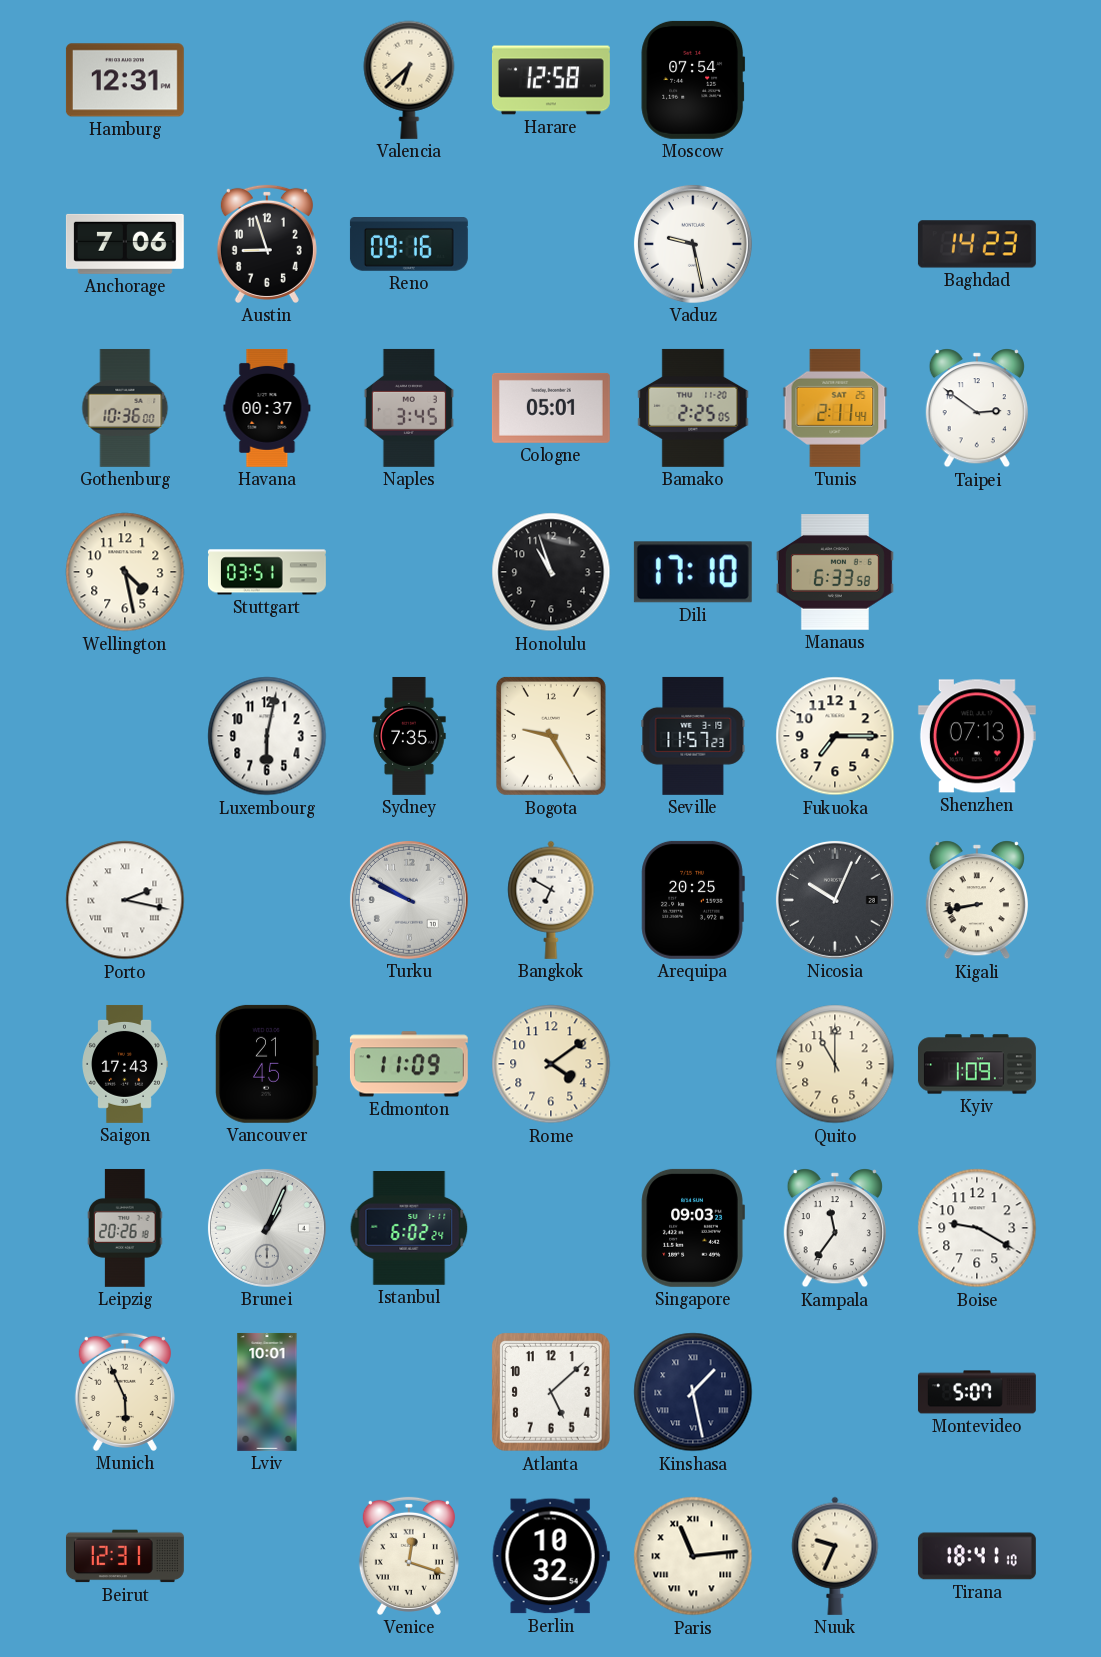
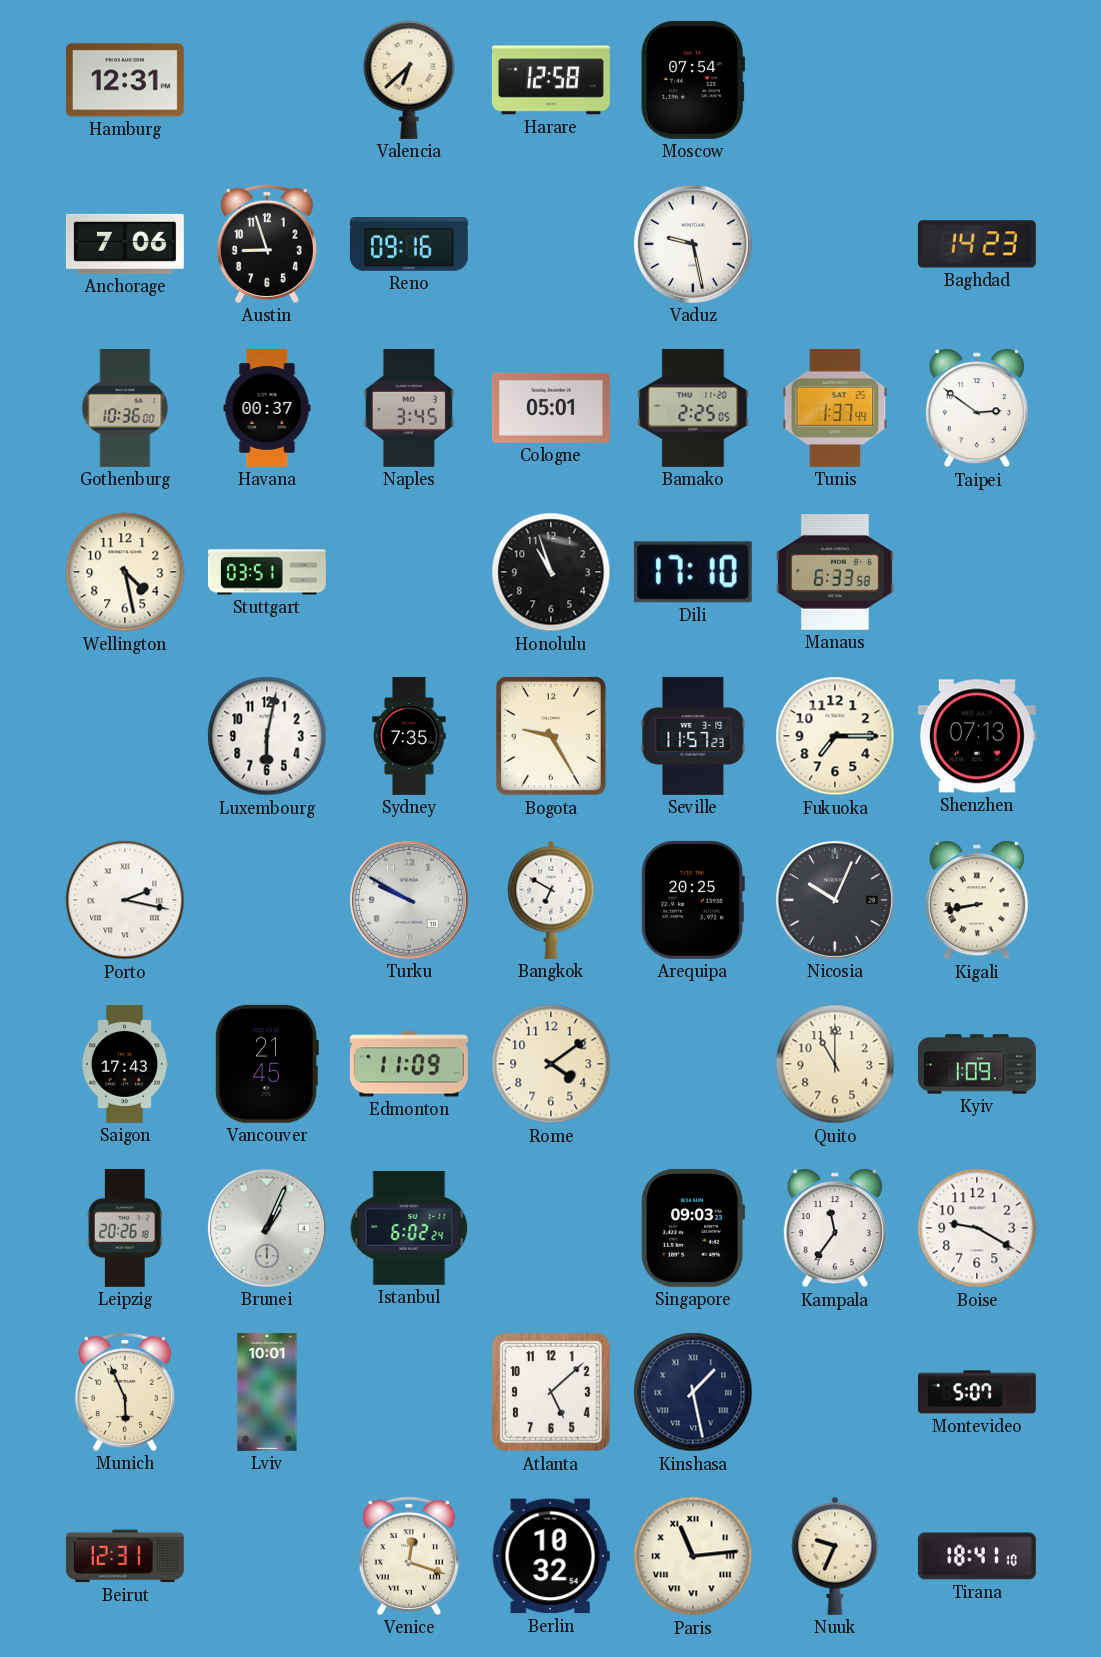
Tunis: 2:11 -> 1:37 (835, 408)
